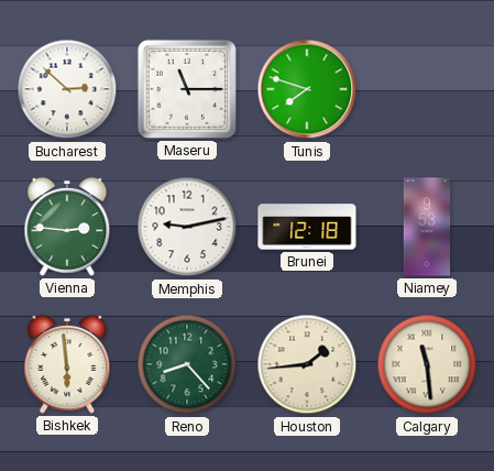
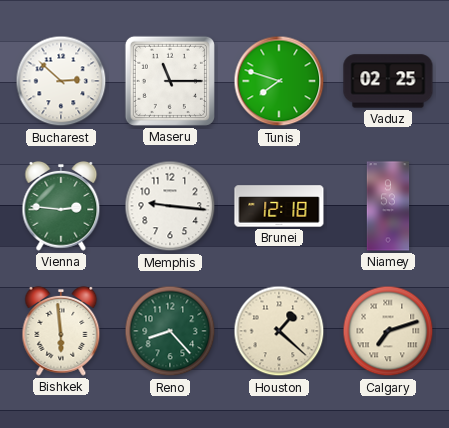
Vaduz: none -> 02:25 (388, 81)
Memphis: 9:13 -> 9:16 (170, 206)
Houston: 1:44 -> 1:22 (279, 331)
Calgary: 11:29 -> 7:12 (388, 331)
